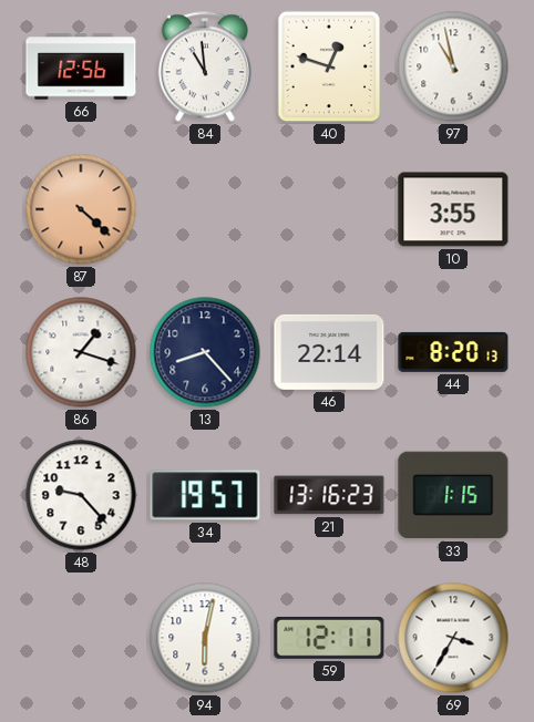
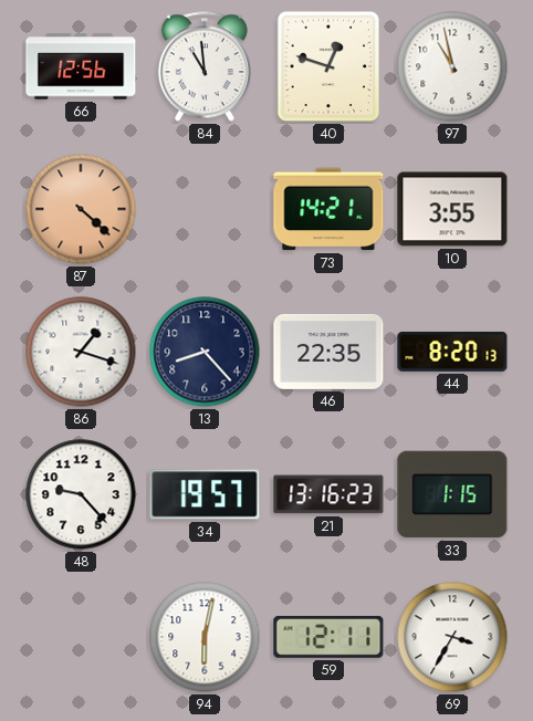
73: none -> 14:21 (328, 209)
46: 22:14 -> 22:35 (328, 352)
